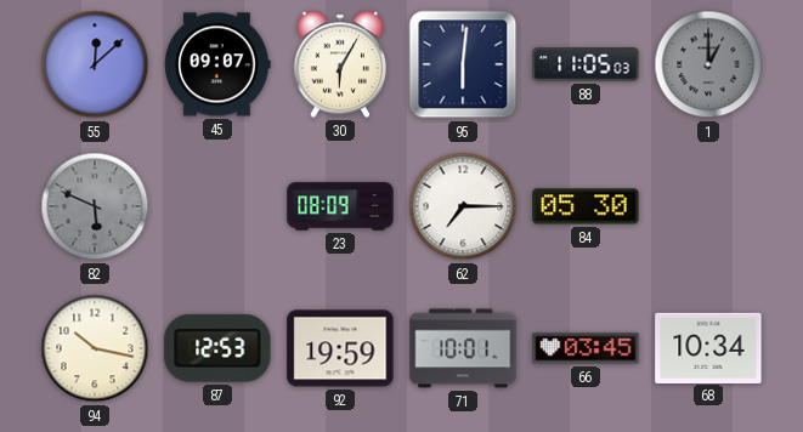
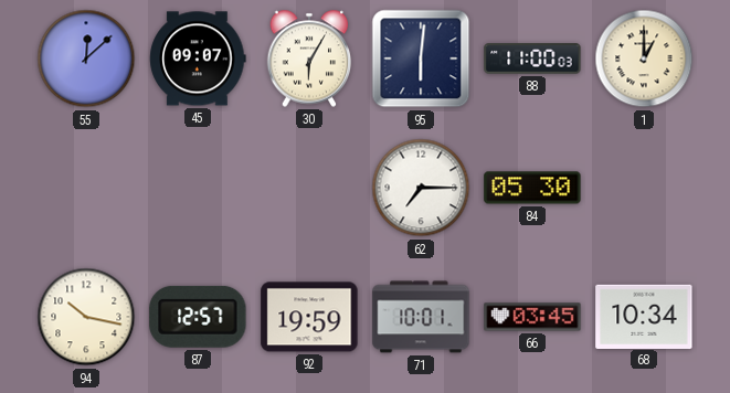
88: 11:05 -> 11:00 (532, 59)
1 dial: grey -> cream (644, 59)
82: 5:49 -> none (95, 206)
23: 08:09 -> none (340, 206)
87: 12:53 -> 12:57 (198, 317)
